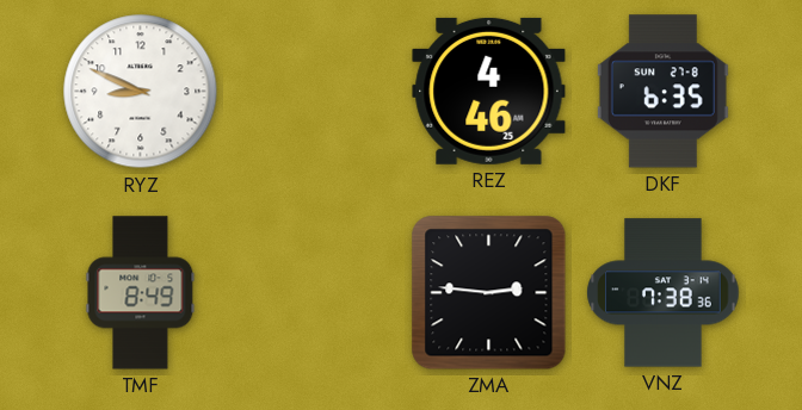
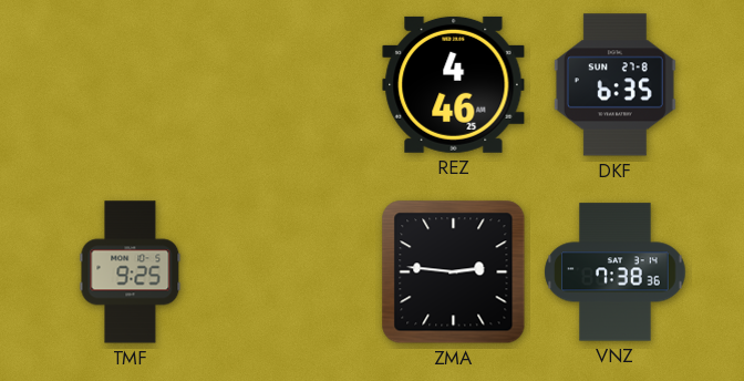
RYZ: 8:49 -> none (141, 92)
TMF: 8:49 -> 9:25 (131, 272)
